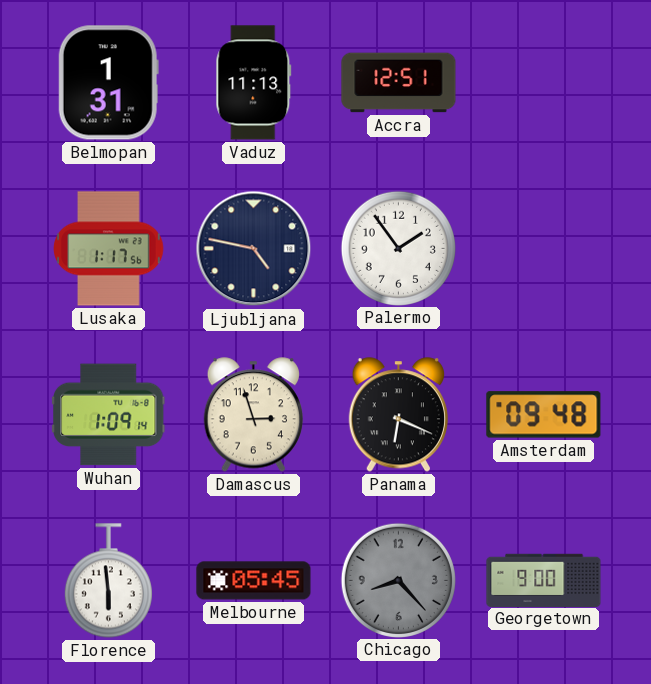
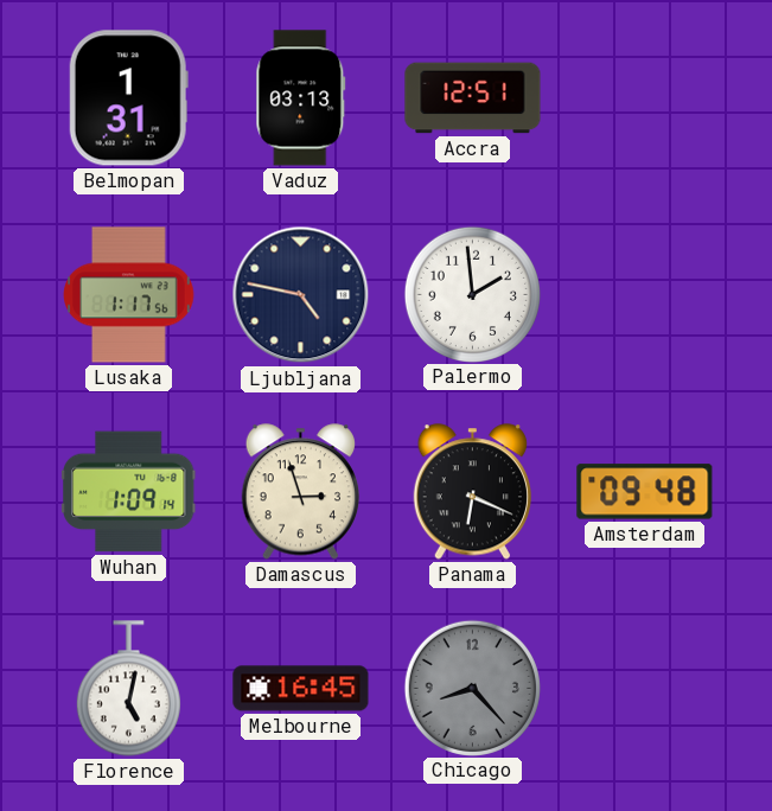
Vaduz: 11:13 -> 03:13 (301, 98)
Palermo: 1:54 -> 1:59 (472, 294)
Florence: 5:59 -> 5:02 (128, 689)
Melbourne: 05:45 -> 16:45 (301, 689)
Georgetown: 9:00 -> none (544, 580)
